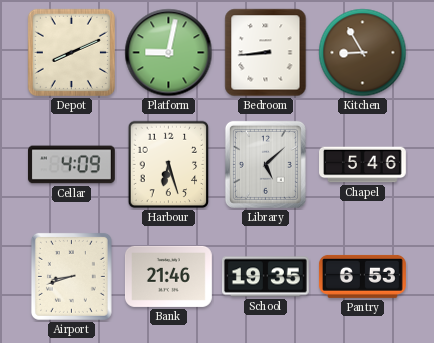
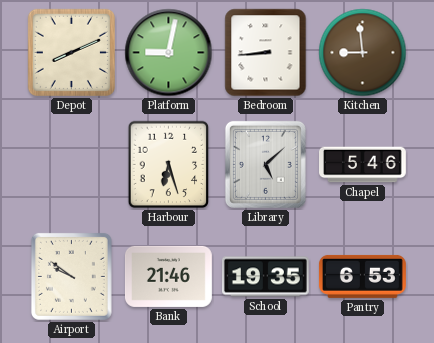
Kitchen: 8:55 -> 8:59 (363, 53)
Cellar: 4:09 -> none (71, 165)
Airport: 8:42 -> 9:51 (71, 276)
